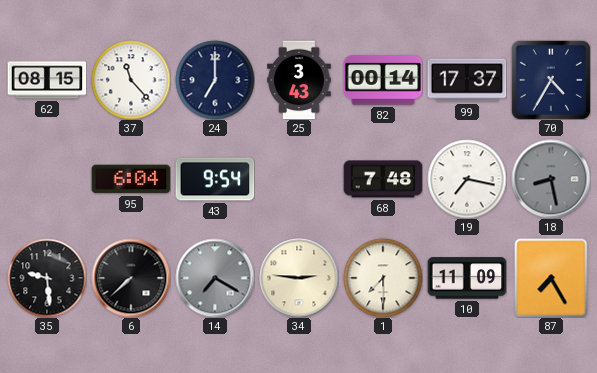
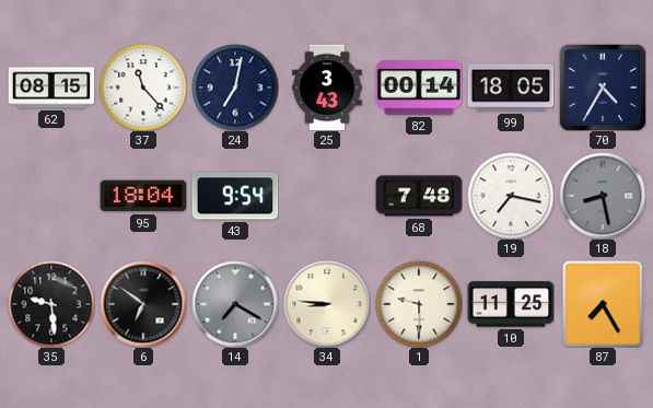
24: 7:00 -> 7:02 (235, 88)
99: 17:37 -> 18:05 (511, 88)
95: 6:04 -> 18:04 (143, 196)
6: 7:38 -> 6:51 (143, 304)
34: 2:46 -> 8:46 (327, 304)
1: 7:30 -> 9:30 (419, 304)
10: 11:09 -> 11:25 (511, 304)
